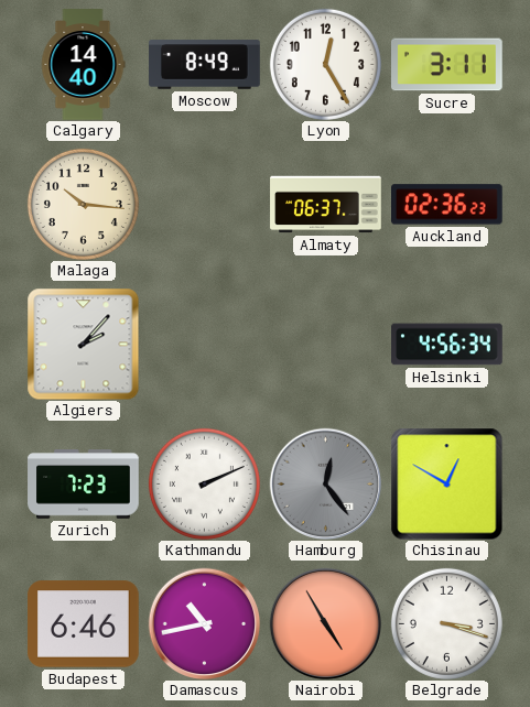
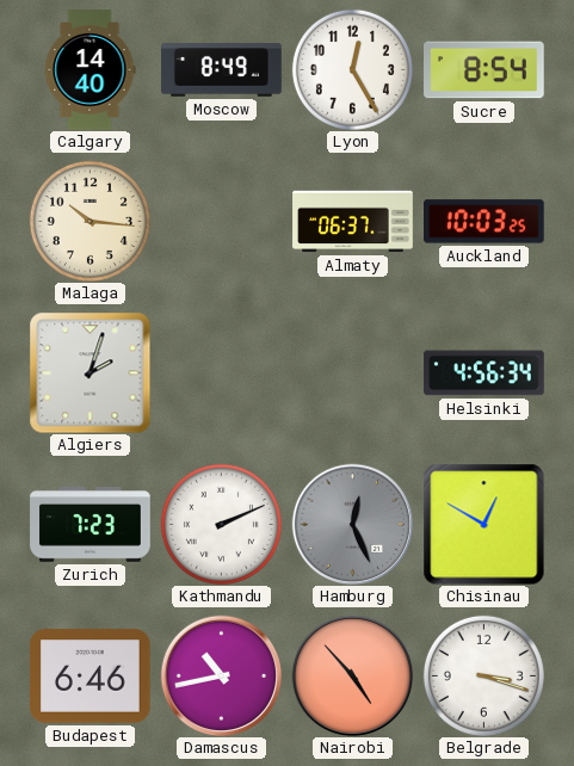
Sucre: 3:11 -> 8:54 (484, 70)
Auckland: 02:36 -> 10:03 (484, 222)
Algiers: 2:07 -> 2:03 (90, 372)
Hamburg: 12:24 -> 12:26 (352, 524)
Nairobi: 4:55 -> 4:53 (352, 675)
